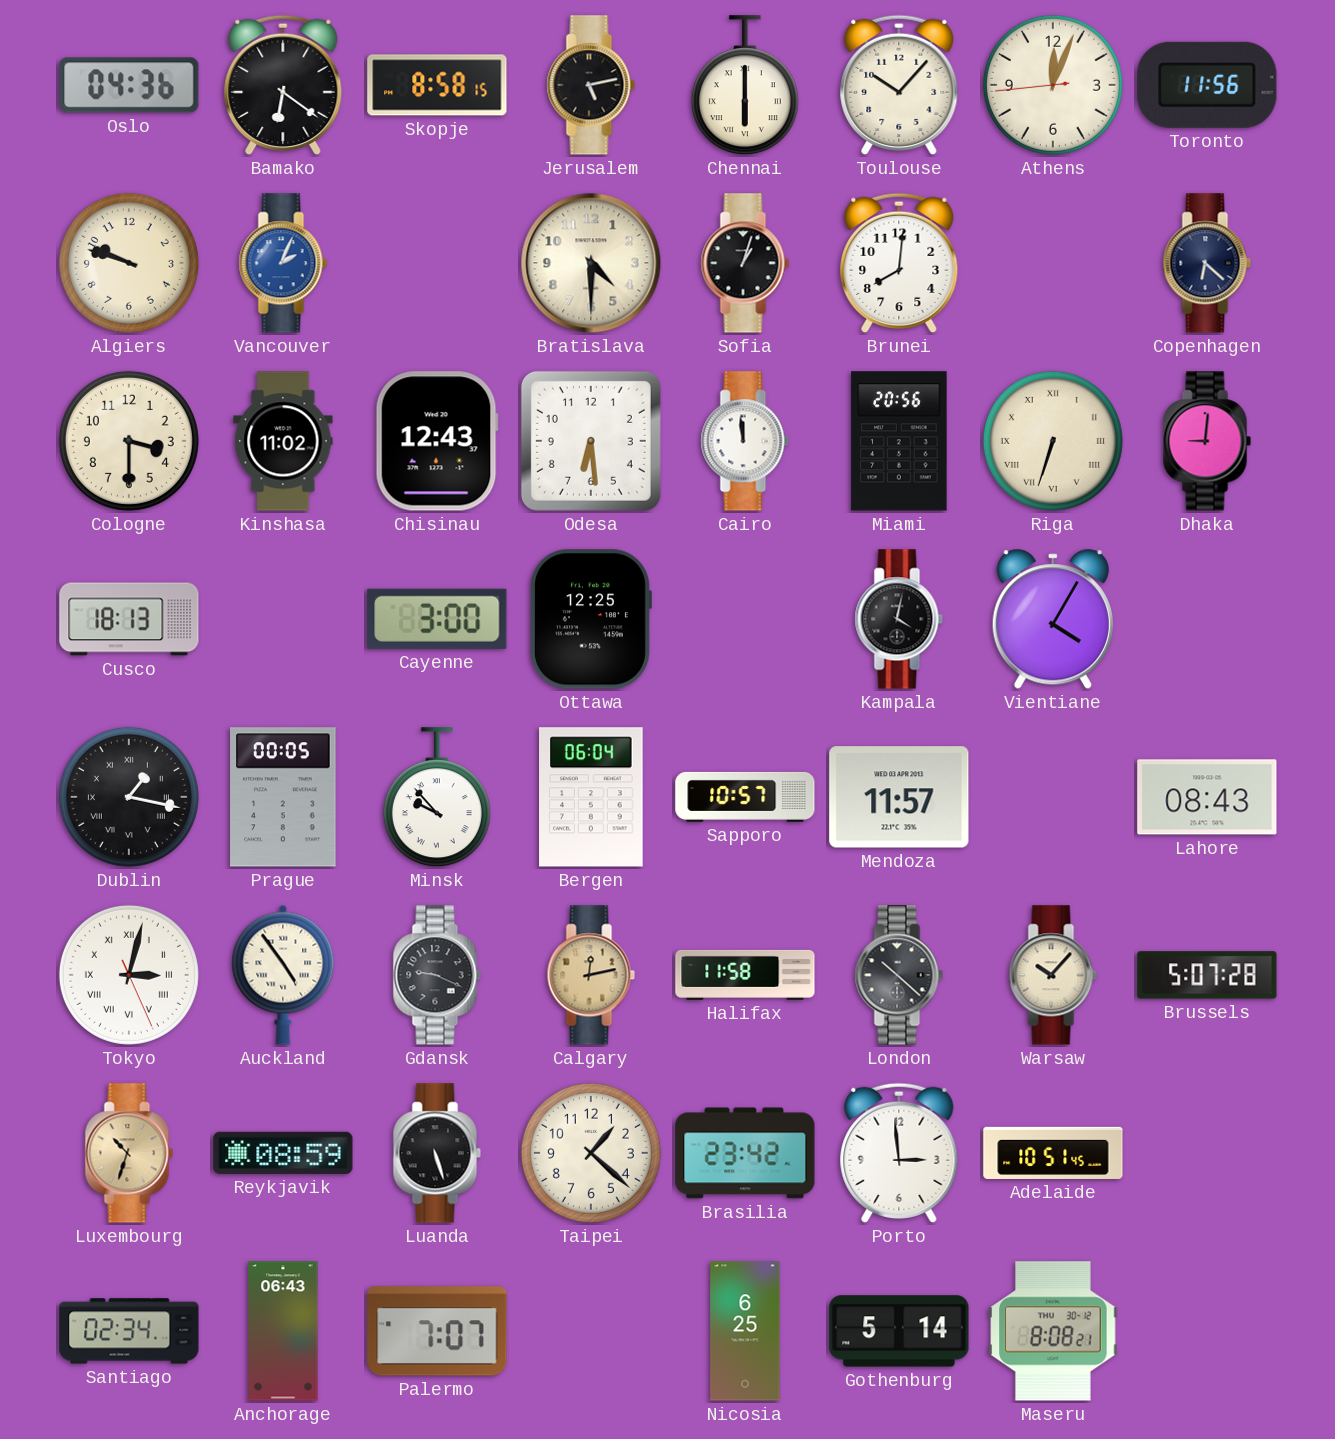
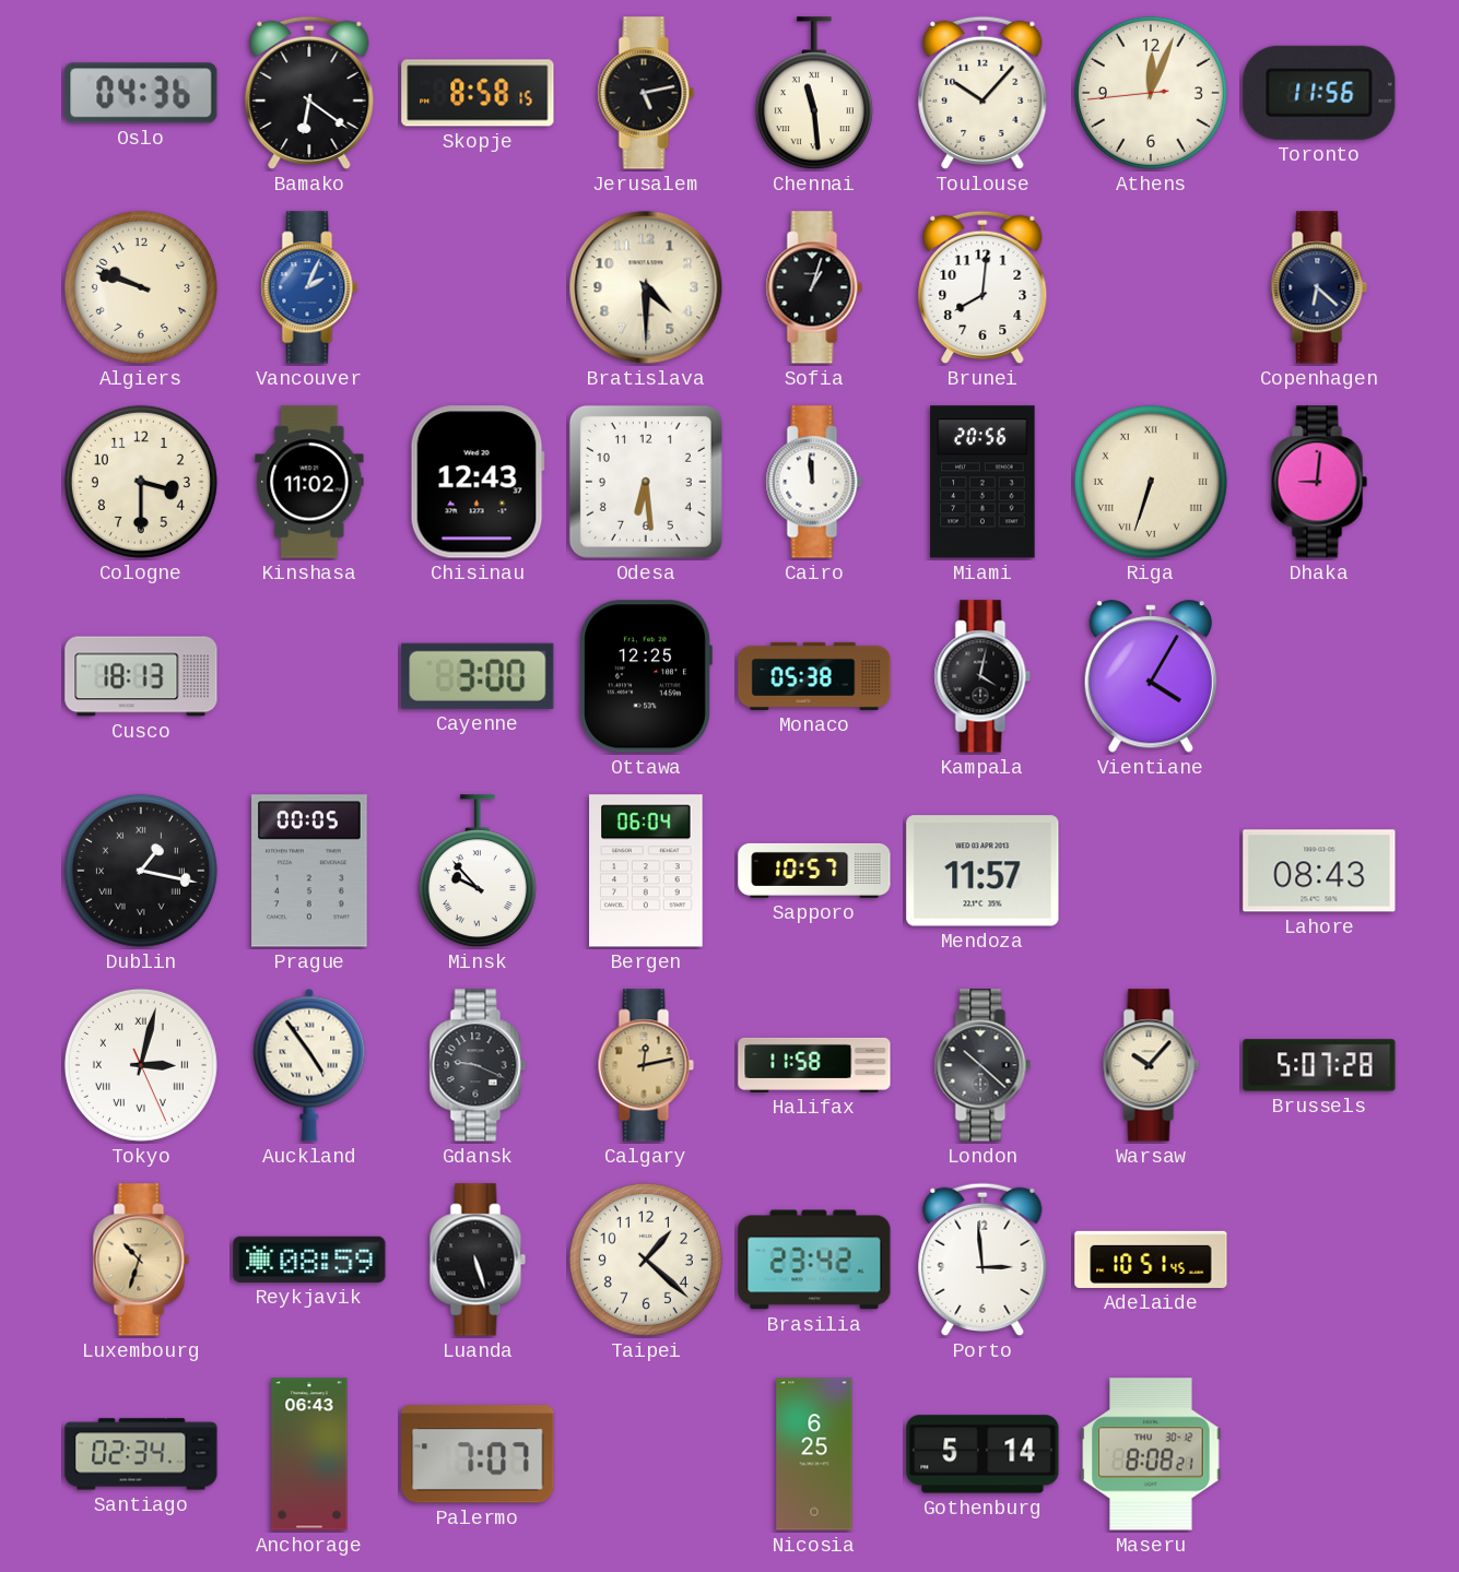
Chennai: 6:00 -> 11:29 (814, 94)
Monaco: none -> 05:38 (814, 676)
